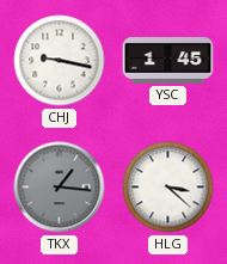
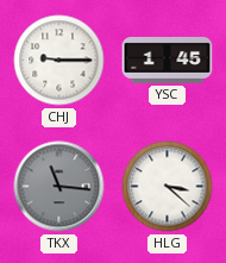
CHJ: 9:17 -> 9:15 (59, 61)
TKX: 1:16 -> 11:16 (59, 187)
